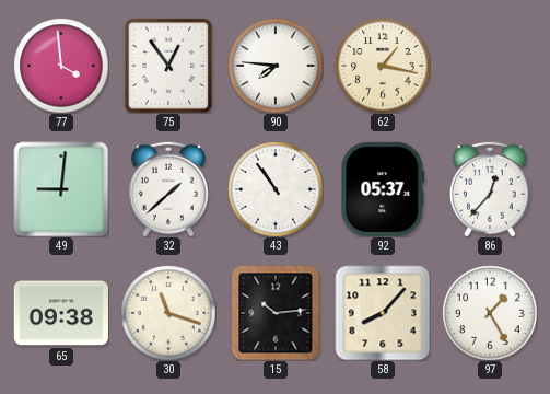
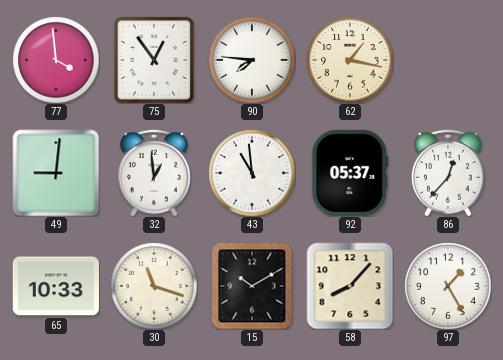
32: 1:38 -> 12:59 (154, 173)
43: 10:54 -> 10:59 (252, 173)
65: 09:38 -> 10:33 (55, 286)
15: 10:14 -> 10:10 (252, 286)
